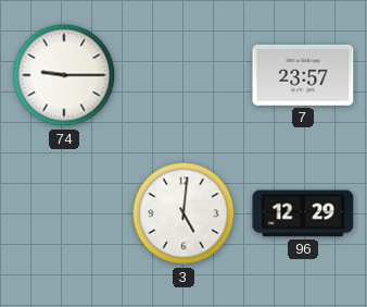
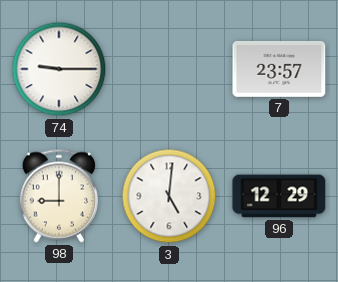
98: none -> 9:00 (59, 196)
